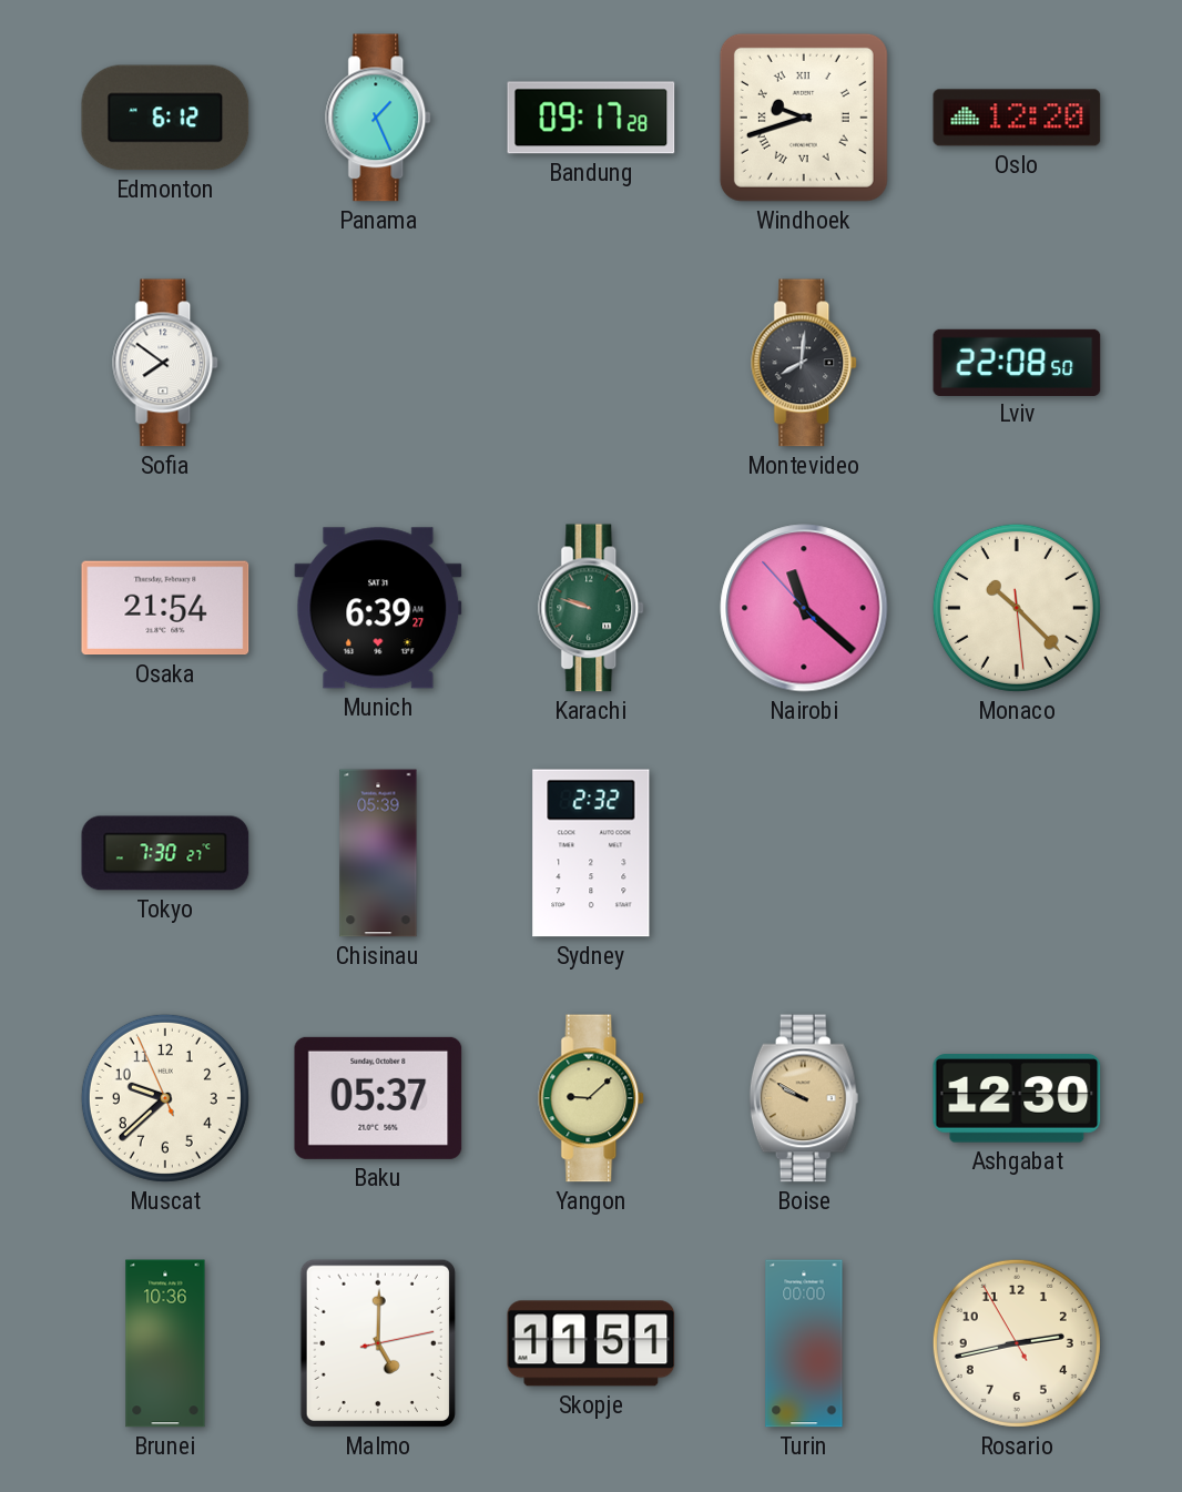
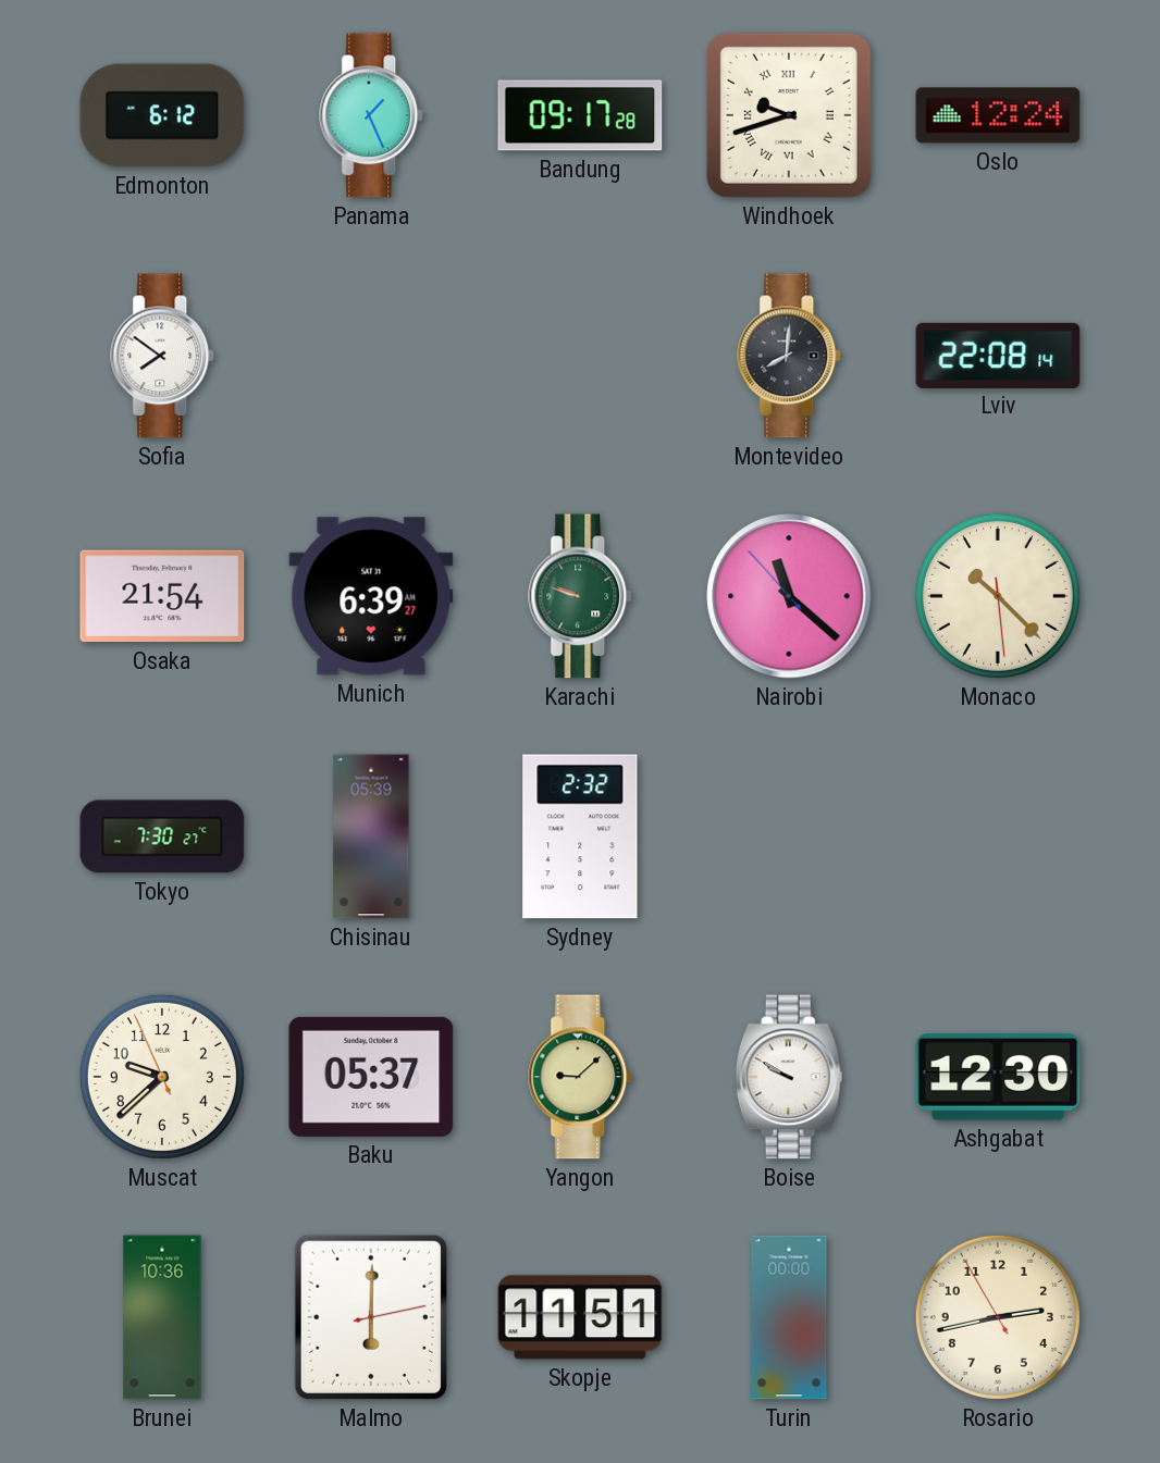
Oslo: 12:20 -> 12:24 (998, 115)
Lviv: 22:08:50 -> 22:08:14 (998, 355)
Boise dial: champagne -> white (789, 1077)
Malmo: 5:00 -> 6:00 (371, 1317)
